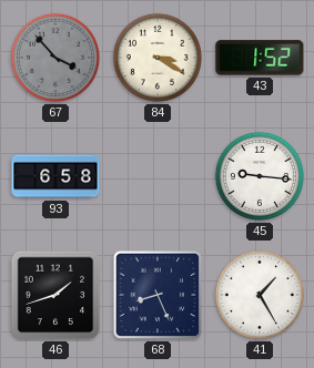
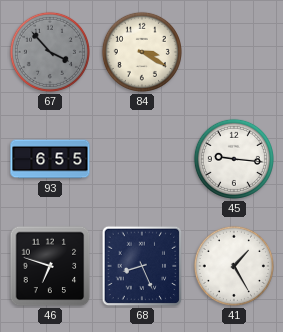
43: 1:52 -> none (260, 58)
93: 6:58 -> 6:55 (50, 159)
46: 1:42 -> 6:48 (50, 266)
